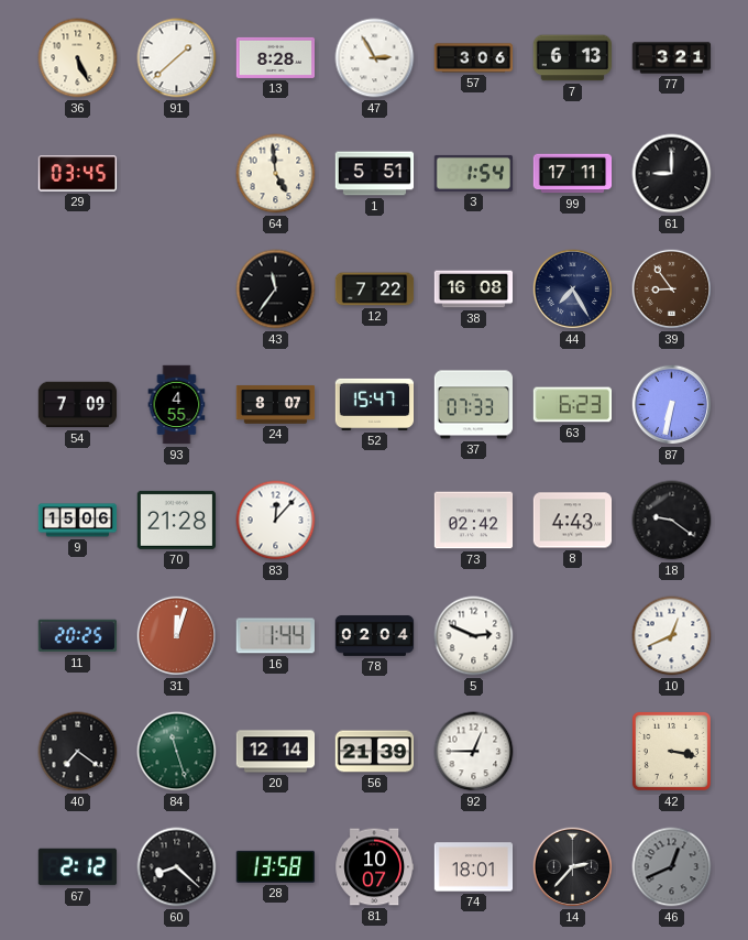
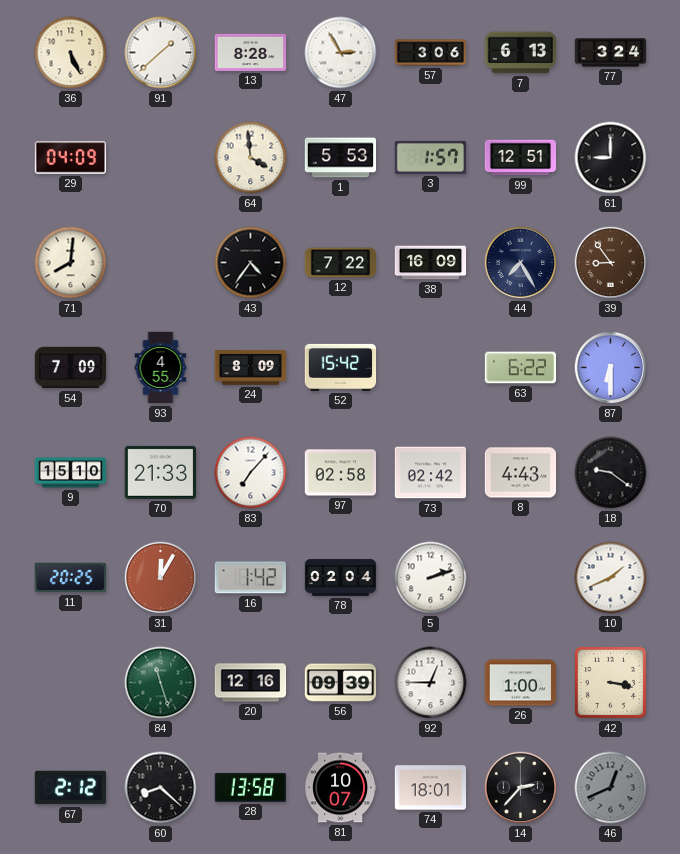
77: 3:21 -> 3:24 (611, 53)
29: 03:45 -> 04:09 (71, 158)
64: 4:59 -> 3:59 (251, 158)
1: 5:51 -> 5:53 (341, 158)
3: 1:54 -> 1:57 (431, 157)
99: 17:11 -> 12:51 (521, 158)
71: none -> 8:01 (71, 263)
43: 11:36 -> 4:36 (251, 263)
38: 16:08 -> 16:09 (431, 263)
24: 8:07 -> 8:09 (251, 368)
52: 15:47 -> 15:42 (341, 367)
37: 07:33 -> none (474, 405)
63: 6:23 -> 6:22 (521, 368)
87: 6:32 -> 6:30 (611, 368)
9: 15:06 -> 15:10 (71, 473)
70: 21:28 -> 21:33 (161, 472)
83: 12:07 -> 7:07 (251, 473)
97: none -> 02:58 (341, 473)
31: 12:03 -> 12:05 (161, 578)
16: 1:44 -> 1:42 (250, 578)
5: 2:49 -> 2:12 (431, 578)
10: 12:41 -> 1:41 (611, 578)
40: 7:21 -> none (78, 752)
20: 12:14 -> 12:16 (251, 683)
56: 21:39 -> 09:39 (341, 683)
26: none -> 1:00 (521, 683)
